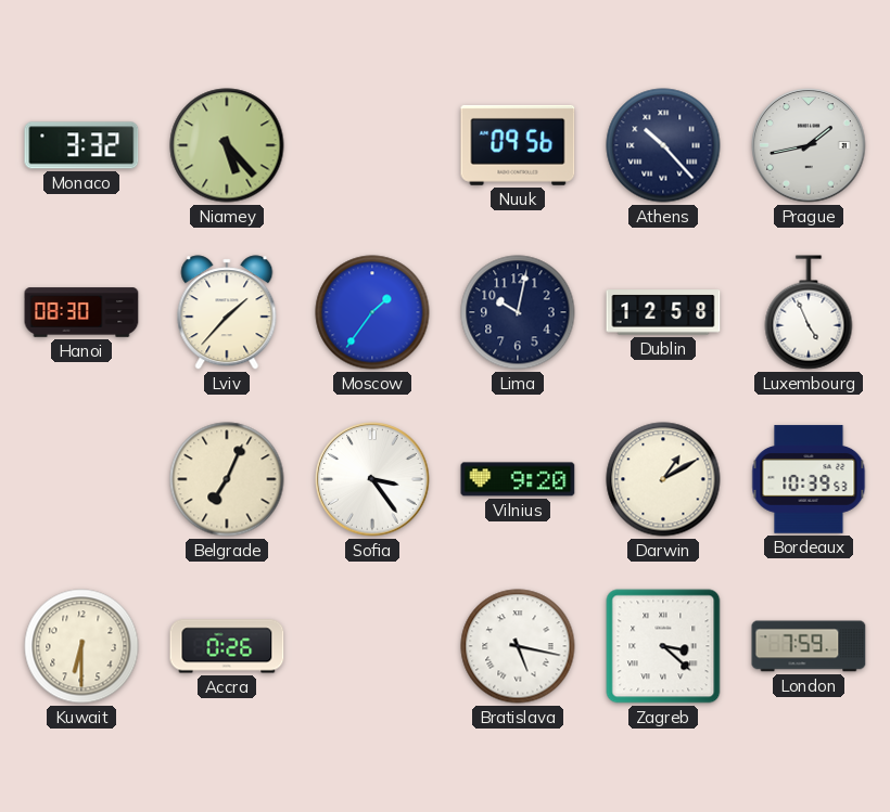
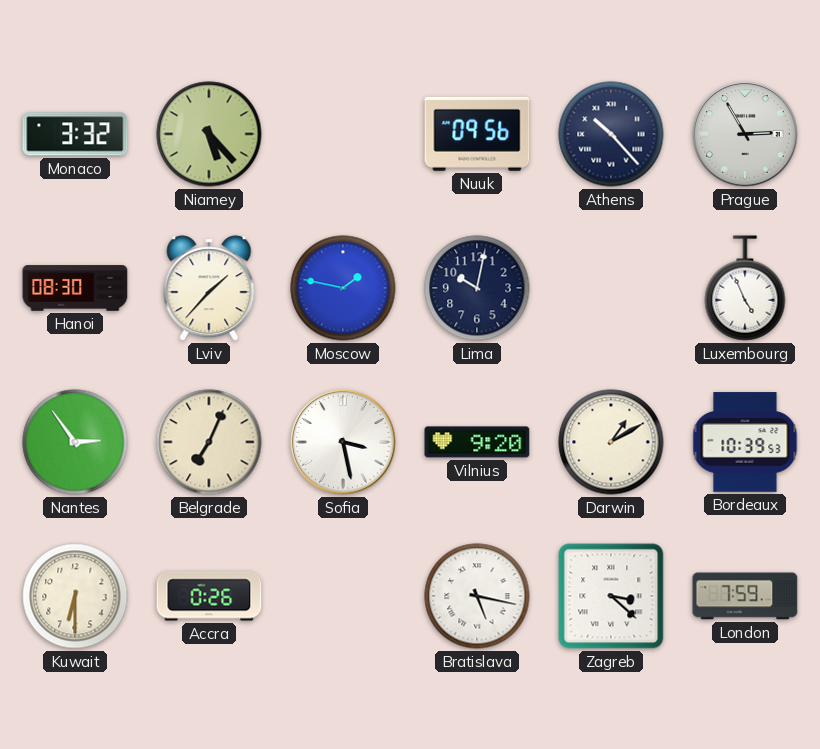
Prague: 1:43 -> 2:55 (745, 134)
Moscow: 1:36 -> 1:47 (343, 288)
Dublin: 12:58 -> none (663, 312)
Nantes: none -> 2:54 (75, 442)
Sofia: 3:24 -> 3:28 (343, 442)
